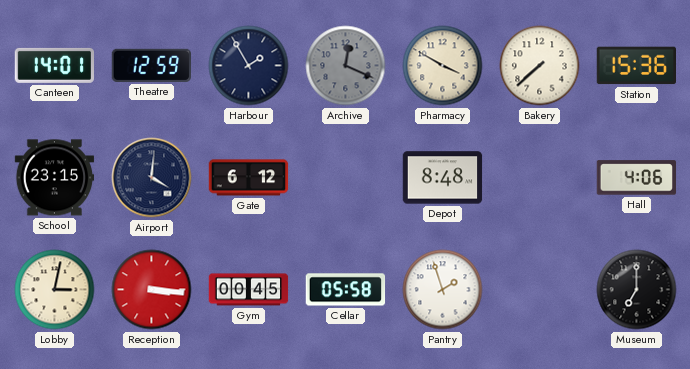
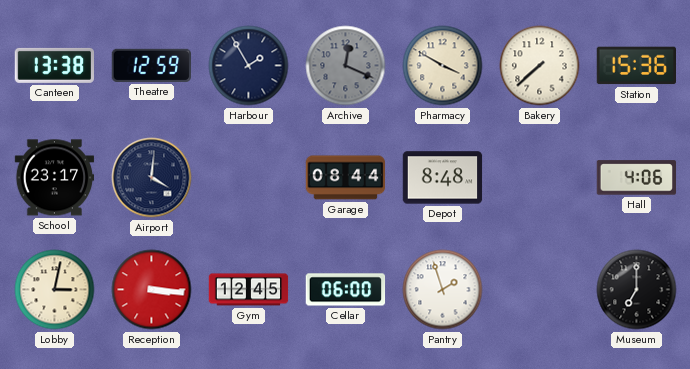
Canteen: 14:01 -> 13:38 (54, 65)
School: 23:15 -> 23:17 (55, 178)
Gate: 6:12 -> none (249, 178)
Garage: none -> 08:44 (346, 178)
Gym: 00:45 -> 12:45 (249, 290)
Cellar: 05:58 -> 06:00 (346, 290)
